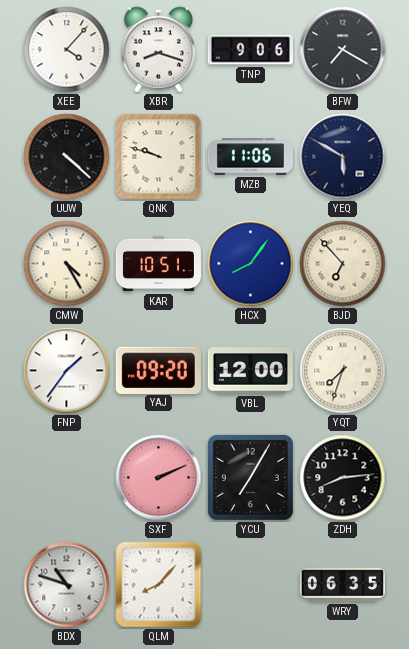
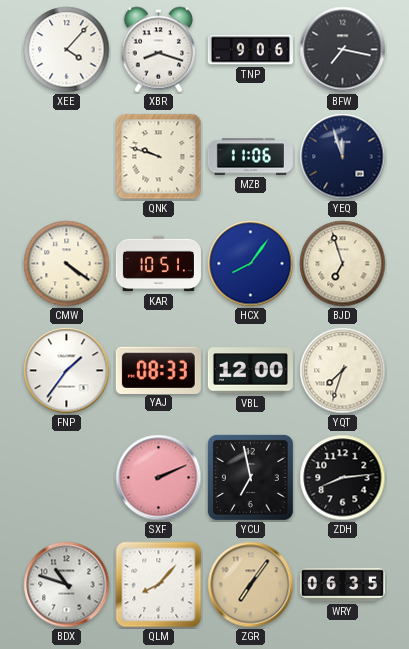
BFW: 7:20 -> 7:17 (343, 50)
UUW: 4:22 -> none (67, 157)
YEQ: 5:50 -> 11:57 (343, 157)
CMW: 4:25 -> 4:21 (67, 264)
BJD: 6:53 -> 6:57 (343, 264)
YAJ: 09:20 -> 08:33 (158, 370)
YCU: 7:05 -> 6:58 (250, 477)
ZGR: none -> 7:06 (251, 585)
